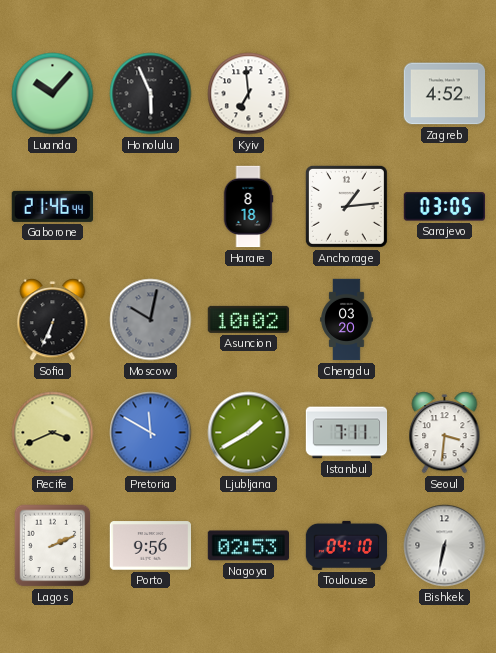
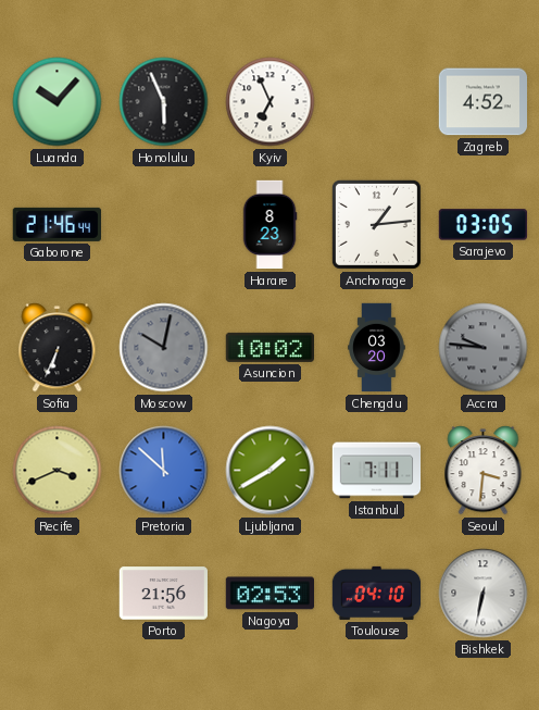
Kyiv: 6:59 -> 6:56 (271, 102)
Harare: 8:18 -> 8:23 (269, 225)
Accra: none -> 9:46 (484, 348)
Pretoria: 11:50 -> 11:52 (164, 471)
Lagos: 2:11 -> none (53, 546)
Porto: 9:56 -> 21:56 (164, 594)
